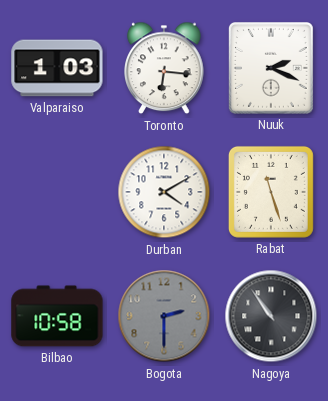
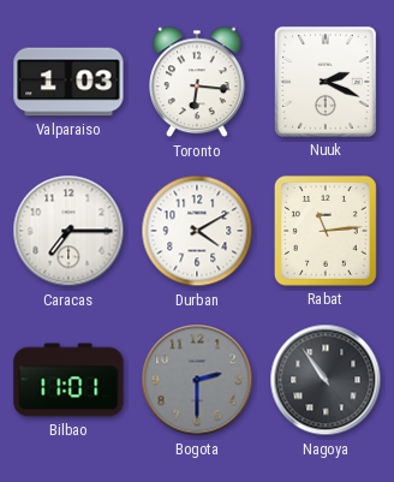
Caracas: none -> 7:15 (68, 231)
Rabat: 11:27 -> 11:14 (326, 231)
Bilbao: 10:58 -> 11:01 (68, 380)
